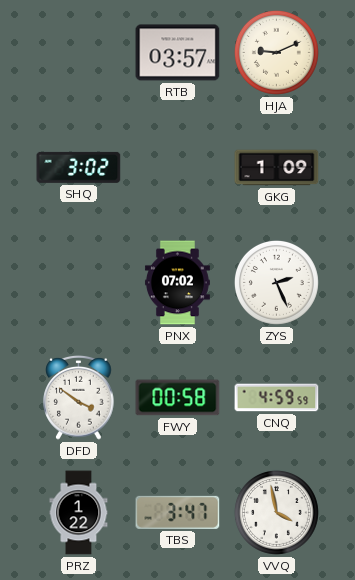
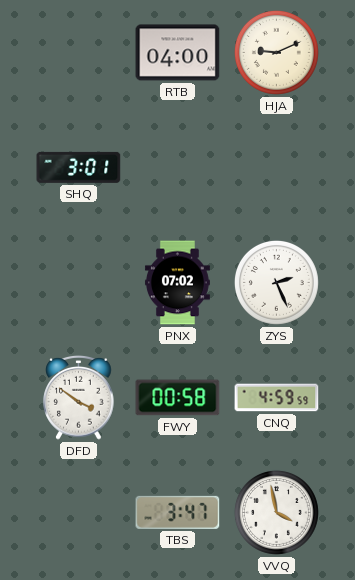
RTB: 03:57 -> 04:00 (178, 53)
SHQ: 3:02 -> 3:01 (79, 167)
GKG: 1:09 -> none (277, 168)
PRZ: 1:22 -> none (79, 513)
